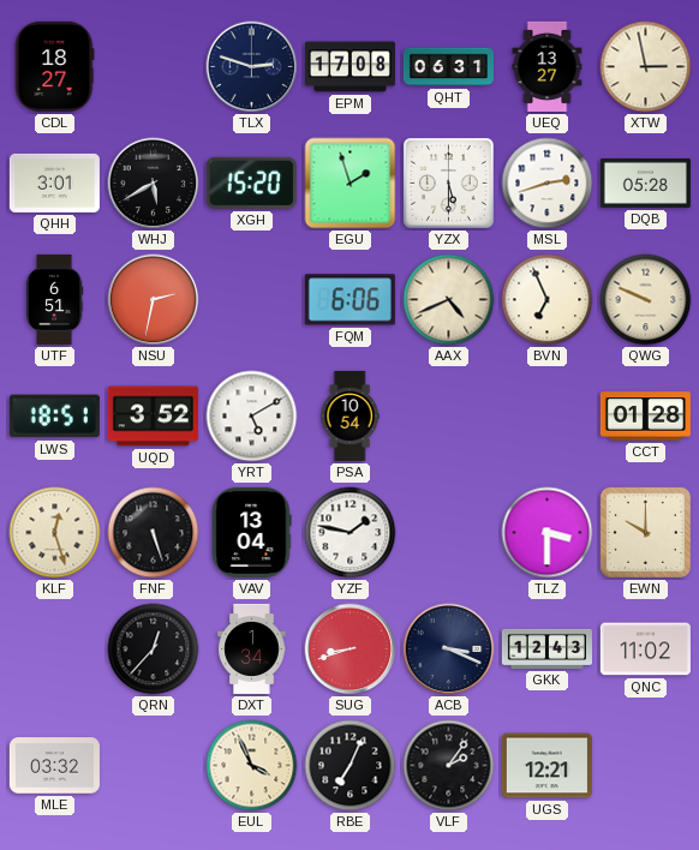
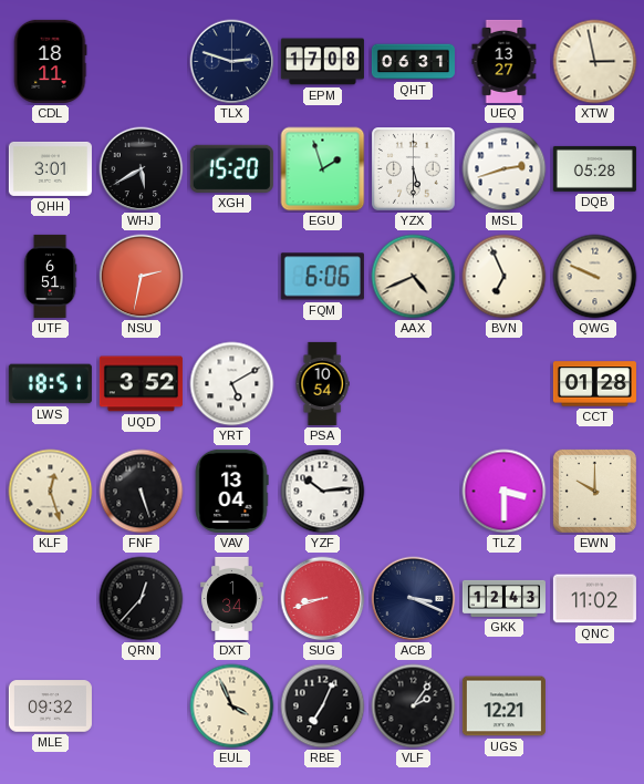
CDL: 18:27 -> 18:11 (50, 61)
YZF: 1:47 -> 10:14 (323, 492)
MLE: 03:32 -> 09:32 (50, 706)
